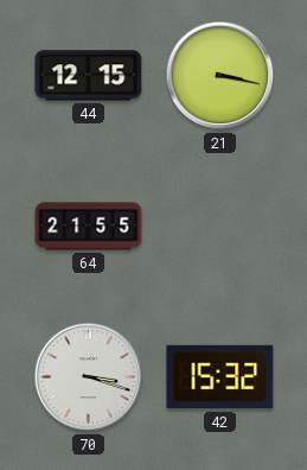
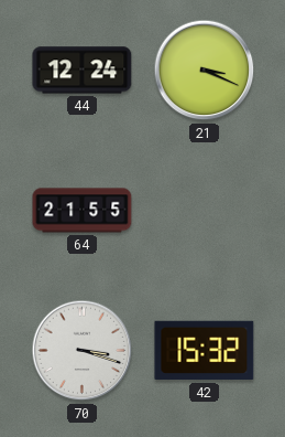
44: 12:15 -> 12:24 (83, 71)
21: 3:17 -> 3:19 (205, 71)
